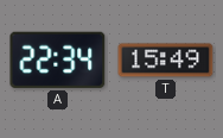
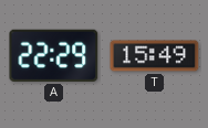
A: 22:34 -> 22:29 (54, 55)
